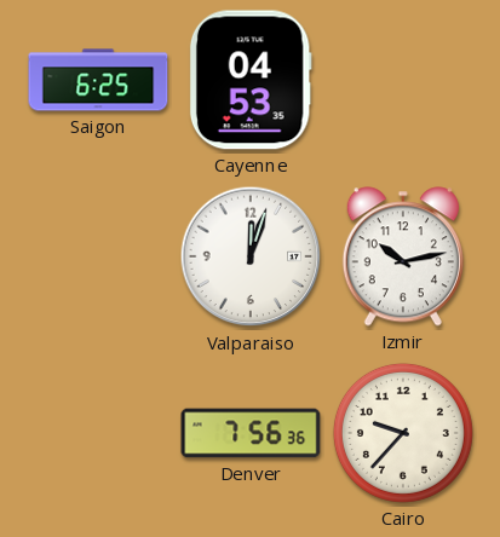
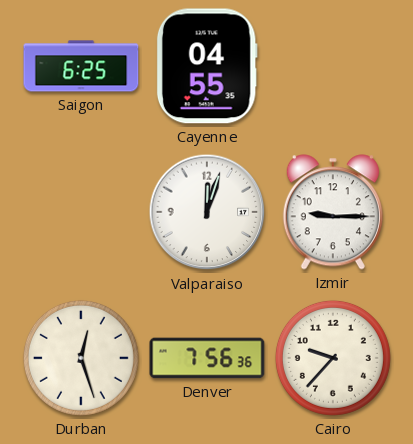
Cayenne: 04:53 -> 04:55 (207, 66)
Izmir: 10:13 -> 9:15 (333, 212)
Durban: none -> 12:27 (81, 358)
